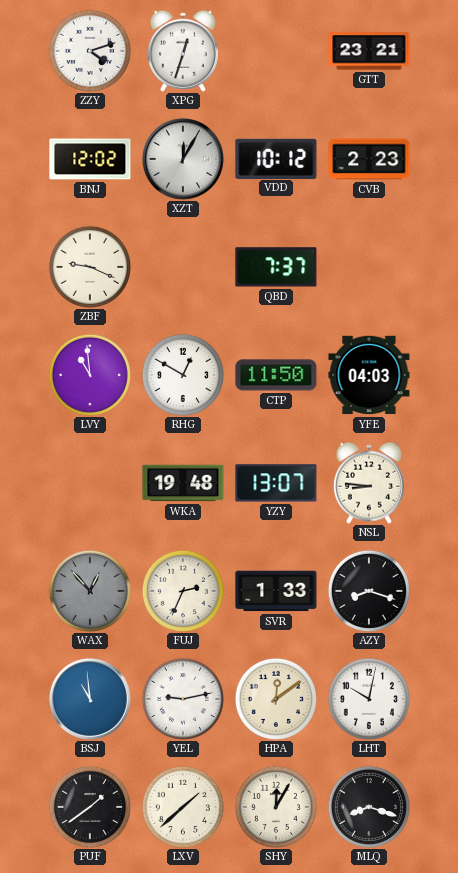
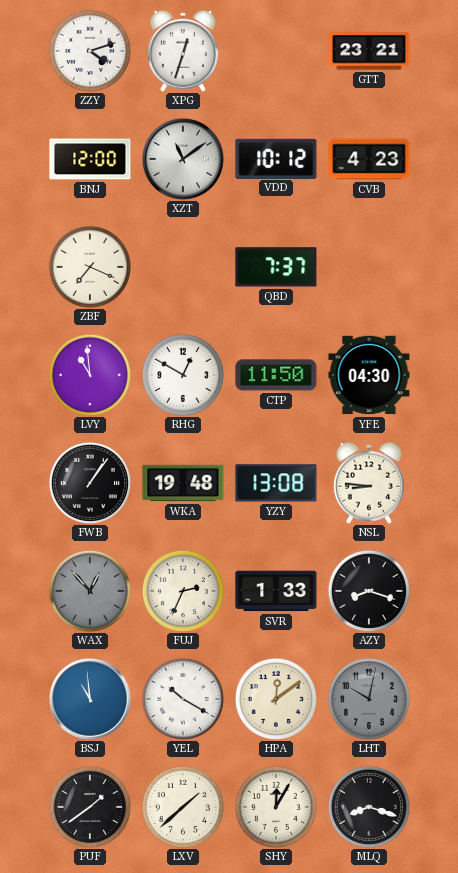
BNJ: 12:02 -> 12:00 (90, 159)
XZT: 12:05 -> 11:09 (183, 159)
CVB: 2:23 -> 4:23 (369, 159)
ZBF: 9:19 -> 7:19 (90, 267)
YFE: 04:03 -> 04:30 (369, 375)
FWB: none -> 1:06 (90, 483)
YZY: 13:07 -> 13:08 (276, 483)
YEL: 9:13 -> 10:20 (183, 699)
LHT dial: white -> grey (369, 699)
